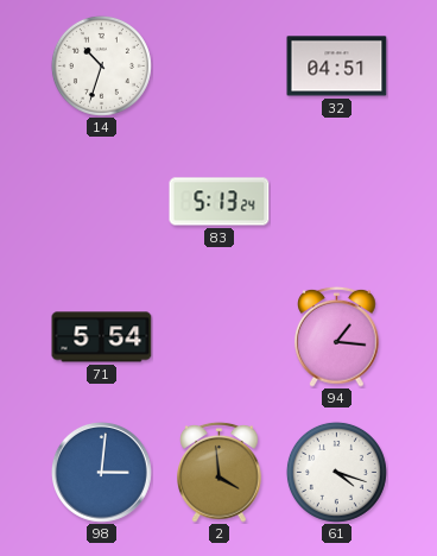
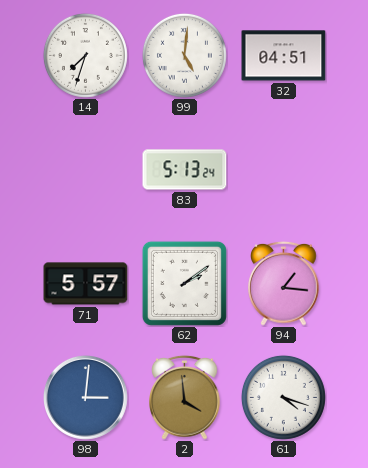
14: 10:33 -> 7:33 (85, 55)
99: none -> 5:01 (184, 55)
71: 5:54 -> 5:57 (86, 284)
62: none -> 2:09 (184, 283)
